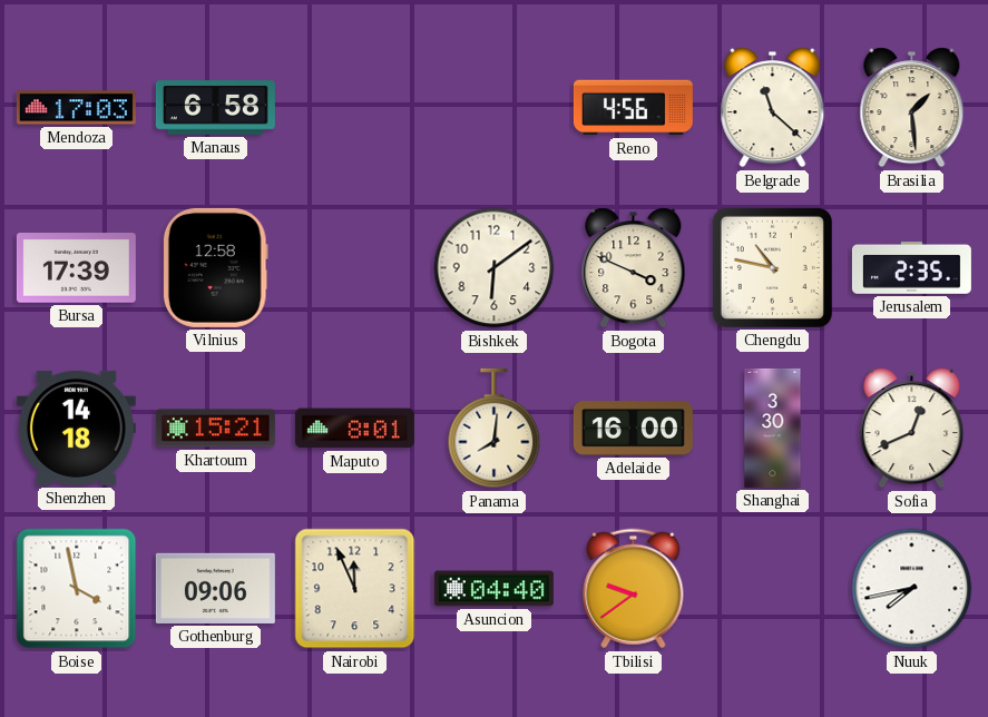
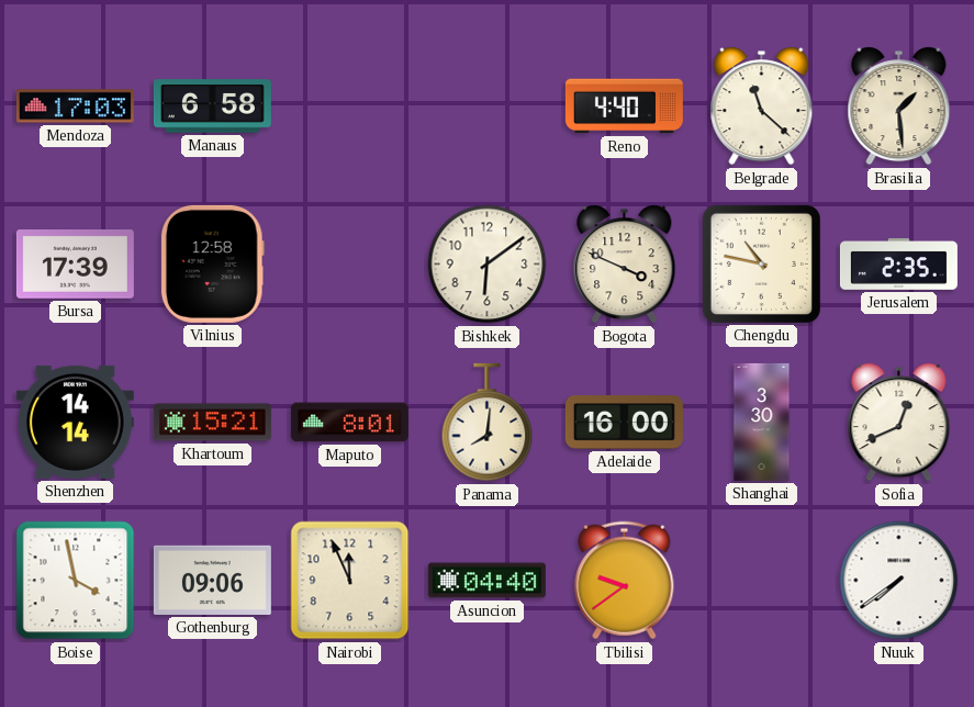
Reno: 4:56 -> 4:40 (624, 106)
Shenzhen: 14:18 -> 14:14 (75, 422)
Nuuk: 7:43 -> 7:39 (899, 581)
